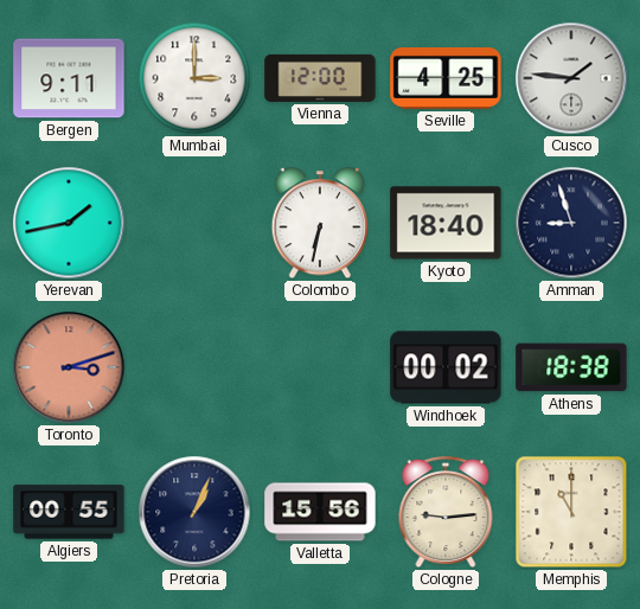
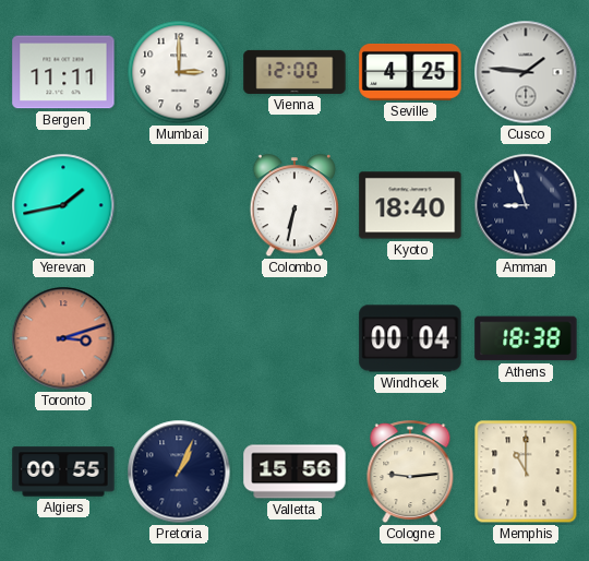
Bergen: 9:11 -> 11:11 (63, 72)
Windhoek: 00:02 -> 00:04 (410, 338)
